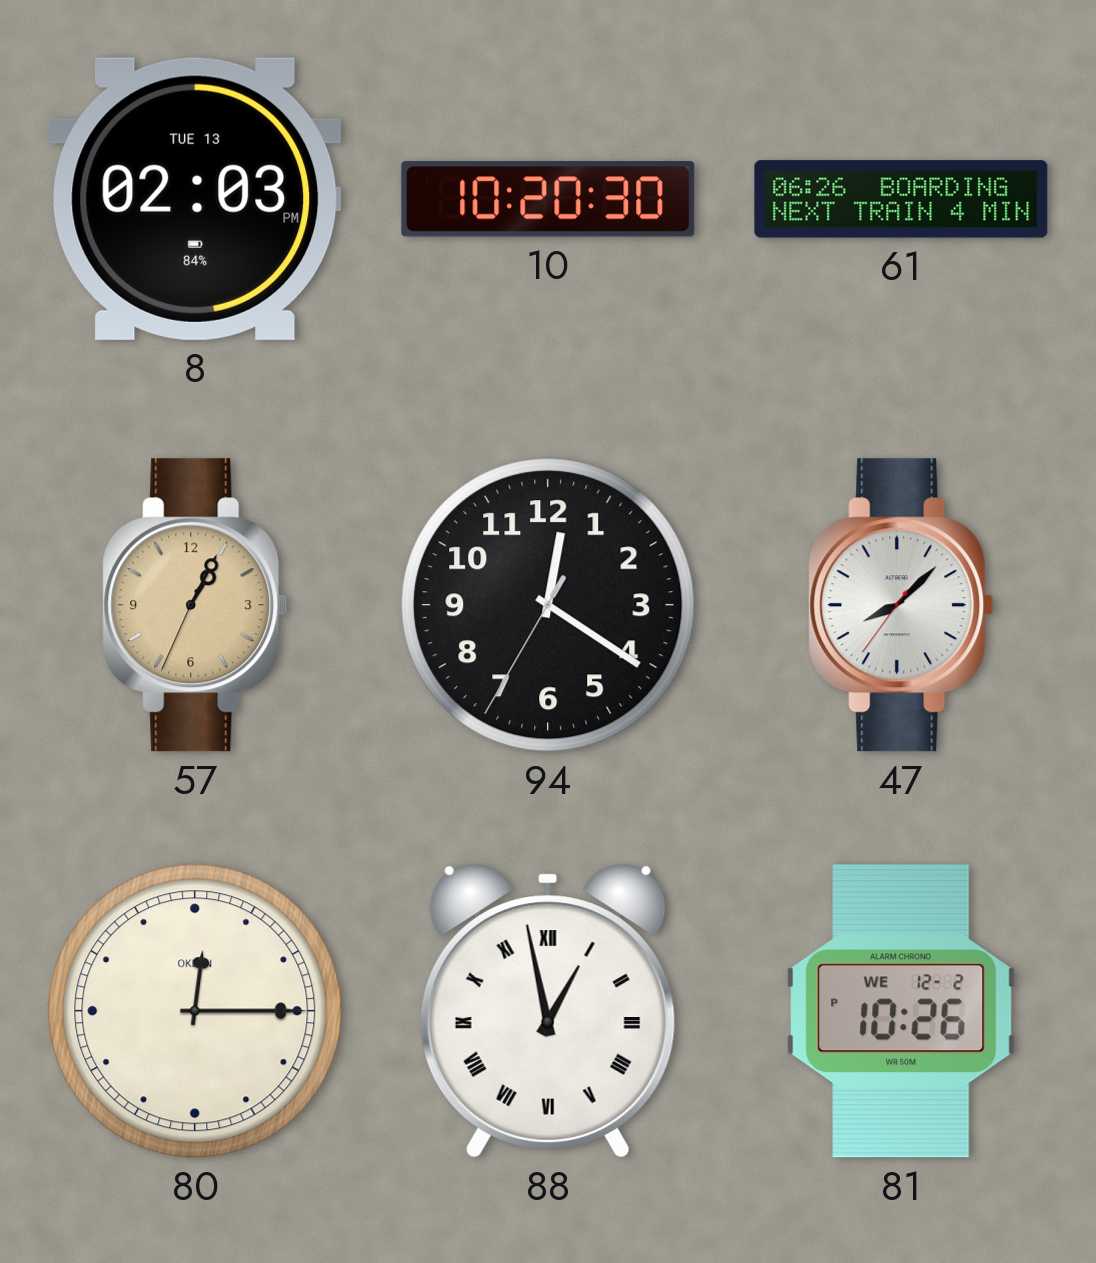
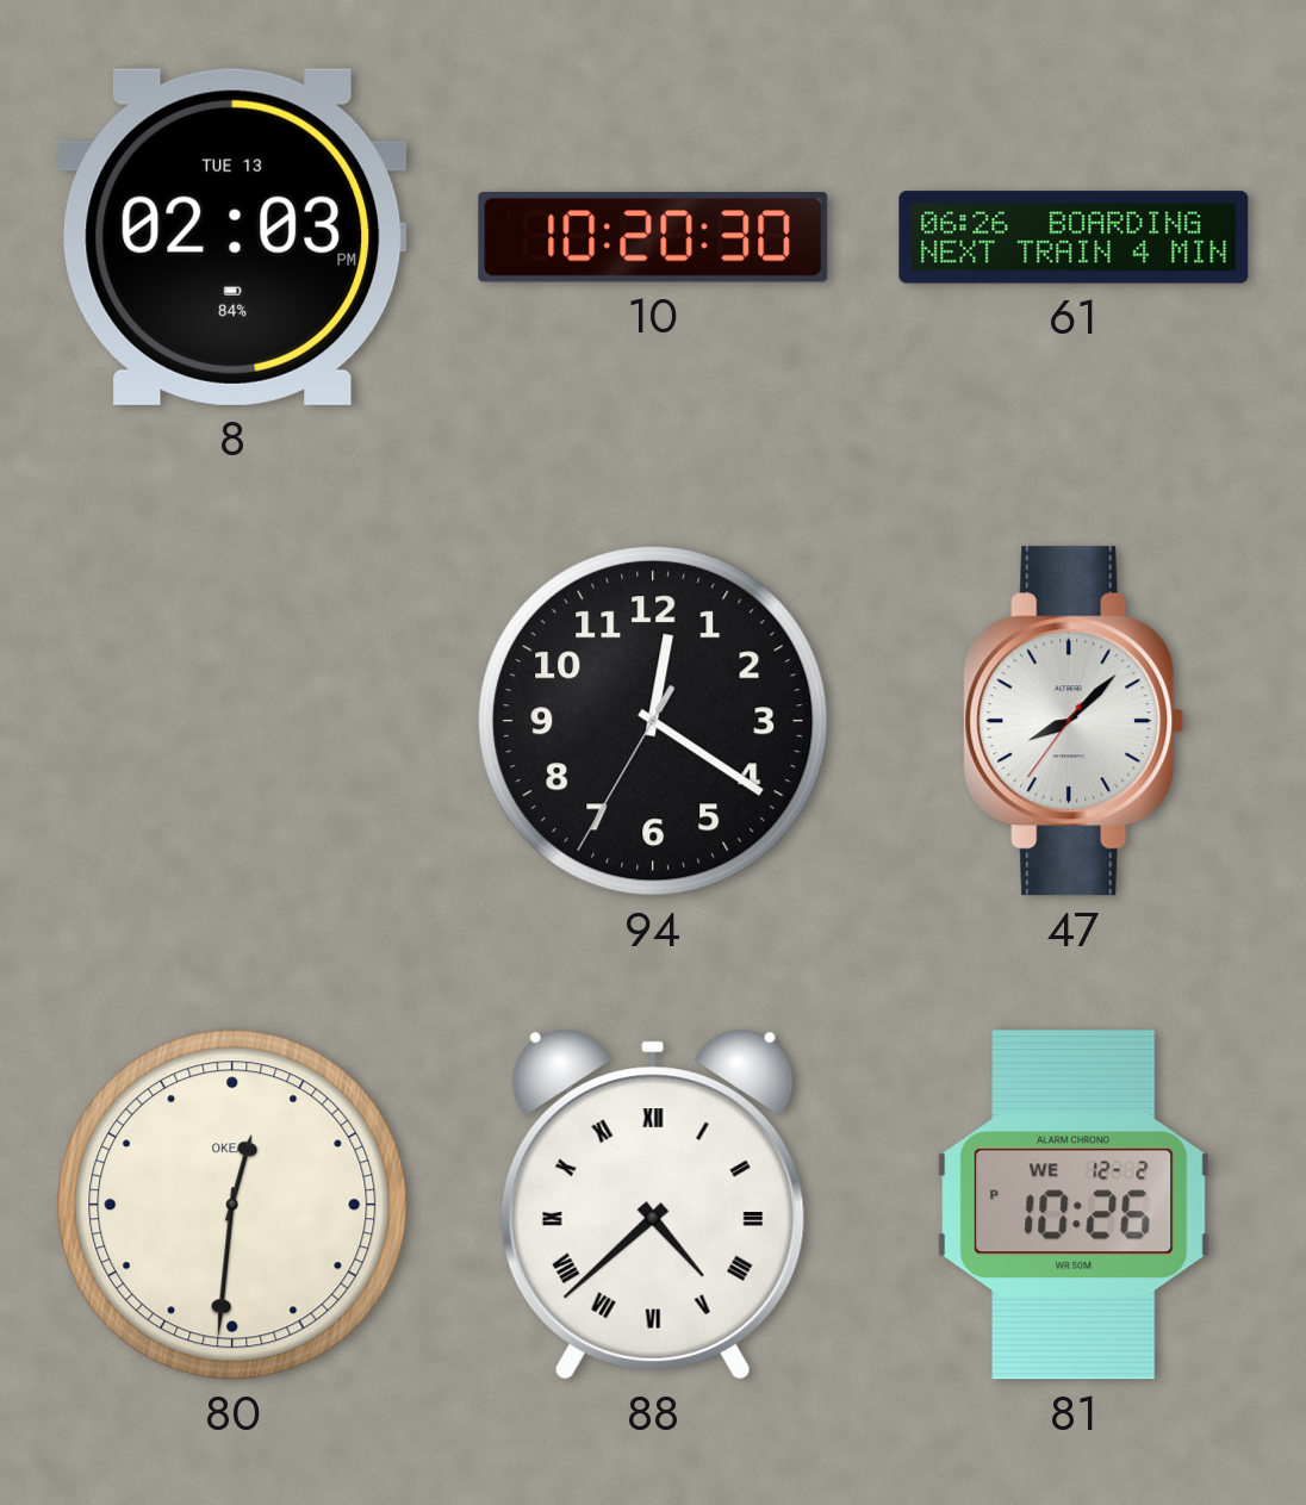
57: 1:04 -> none (195, 605)
80: 12:15 -> 12:31 (232, 1205)
88: 12:58 -> 4:38 (653, 1205)
